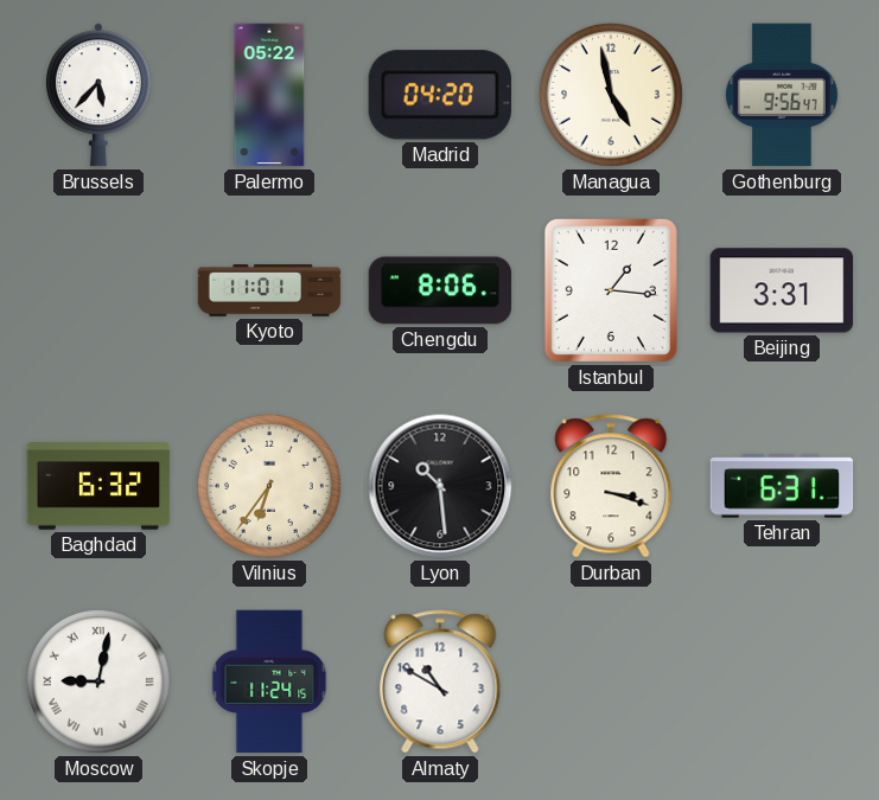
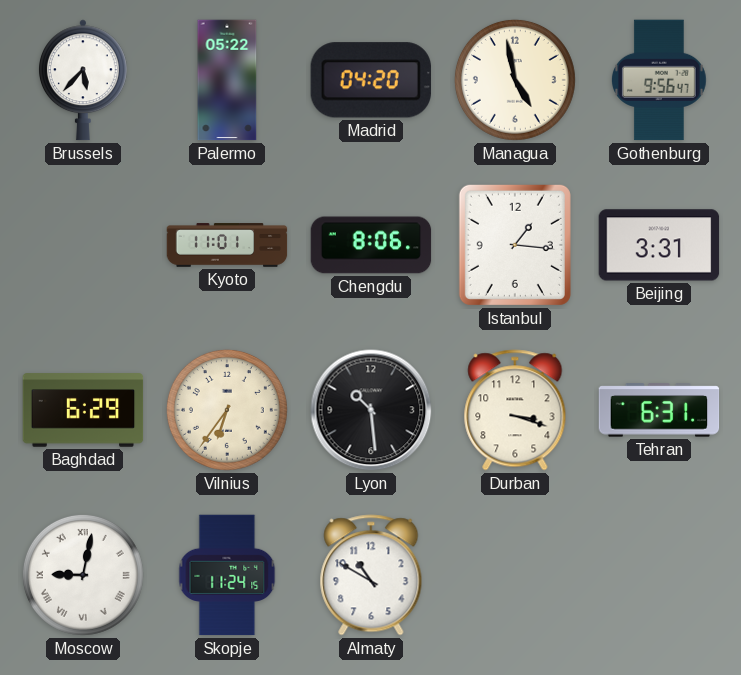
Baghdad: 6:32 -> 6:29 (83, 410)
